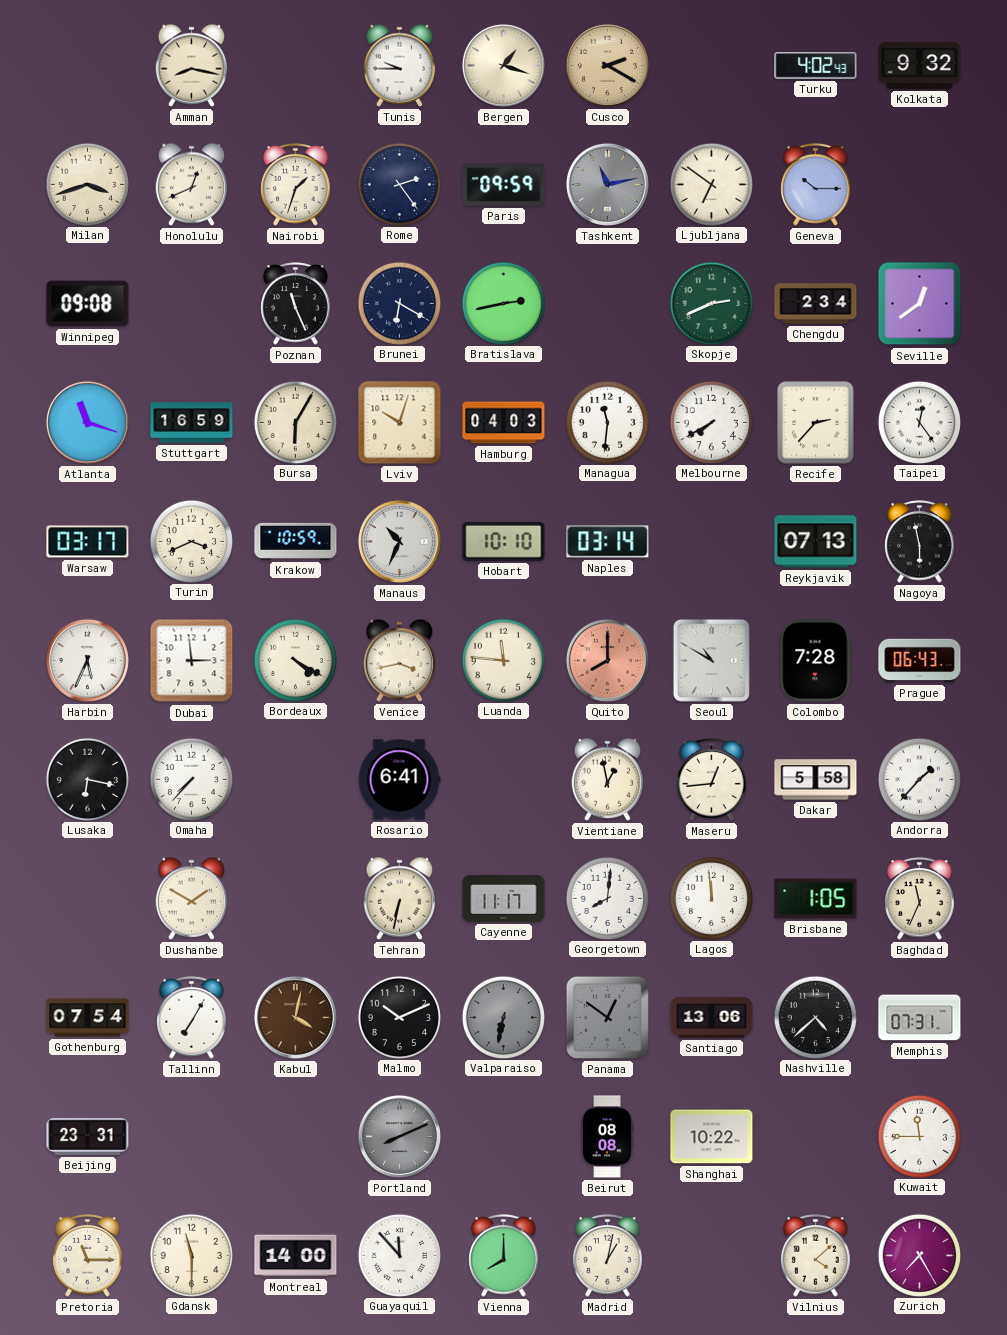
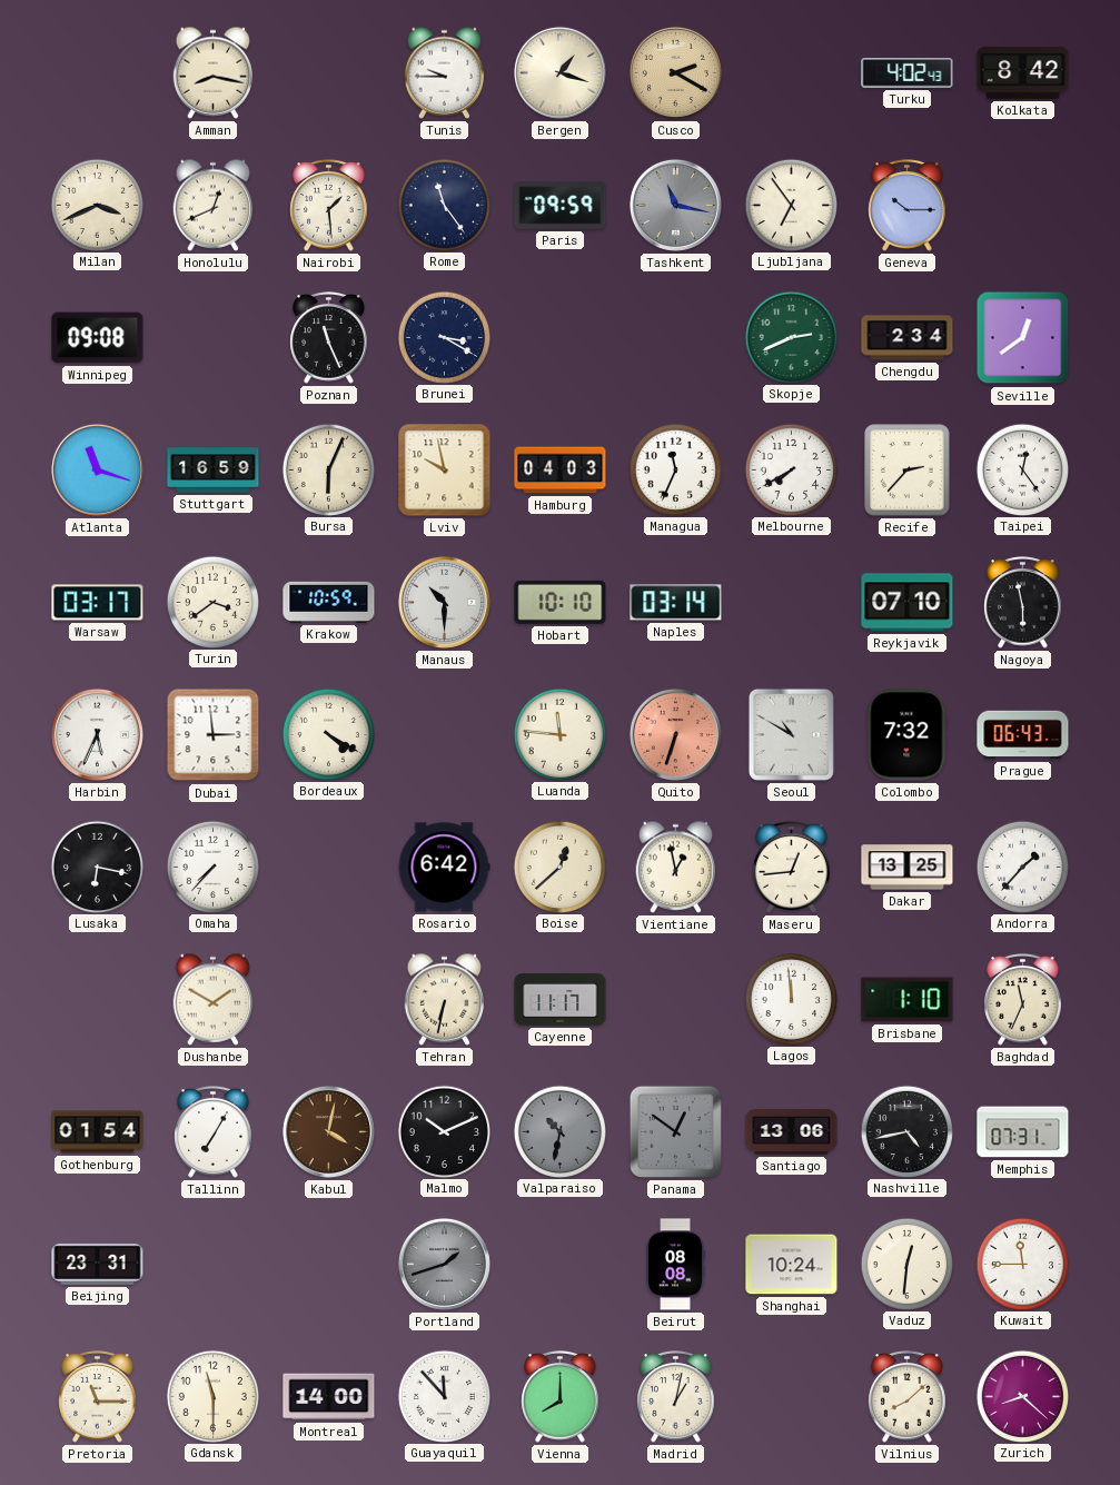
Kolkata: 9:32 -> 8:42 (1023, 72)
Milan: 3:42 -> 3:41 (97, 205)
Nairobi: 1:33 -> 1:29 (329, 206)
Rome: 2:24 -> 11:24 (444, 205)
Tashkent: 11:13 -> 11:17 (675, 205)
Ljubljana: 6:51 -> 6:54 (791, 205)
Brunei: 6:20 -> 3:20 (444, 337)
Bratislava: 2:43 -> none (503, 303)
Bursa: 6:05 -> 6:04 (328, 469)
Lviv: 10:03 -> 9:58 (445, 471)
Managua: 11:31 -> 11:34 (675, 469)
Turin: 3:41 -> 3:39 (212, 602)
Manaus: 10:34 -> 10:30 (444, 602)
Reykjavik: 07:13 -> 07:10 (908, 603)
Venice: 3:43 -> none (400, 660)
Quito: 8:00 -> 6:33 (675, 734)
Colombo: 7:28 -> 7:32 (908, 735)
Rosario: 6:41 -> 6:42 (444, 868)
Boise: none -> 12:38 (559, 867)
Dakar: 5:58 -> 13:25 (908, 868)
Georgetown: 8:01 -> none (607, 898)
Brisbane: 1:05 -> 1:10 (908, 1000)
Gothenburg: 07:54 -> 01:54 (98, 1132)
Valparaiso: 6:32 -> 10:32 (559, 1131)
Nashville: 4:38 -> 4:43 (906, 1131)
Portland: 8:11 -> 1:42 (444, 1264)
Shanghai: 10:22 -> 10:24 (792, 1265)
Vaduz: none -> 12:31 (906, 1264)
Vilnius: 4:08 -> 8:08 (908, 1397)
Zurich: 7:25 -> 8:22 (1022, 1396)
